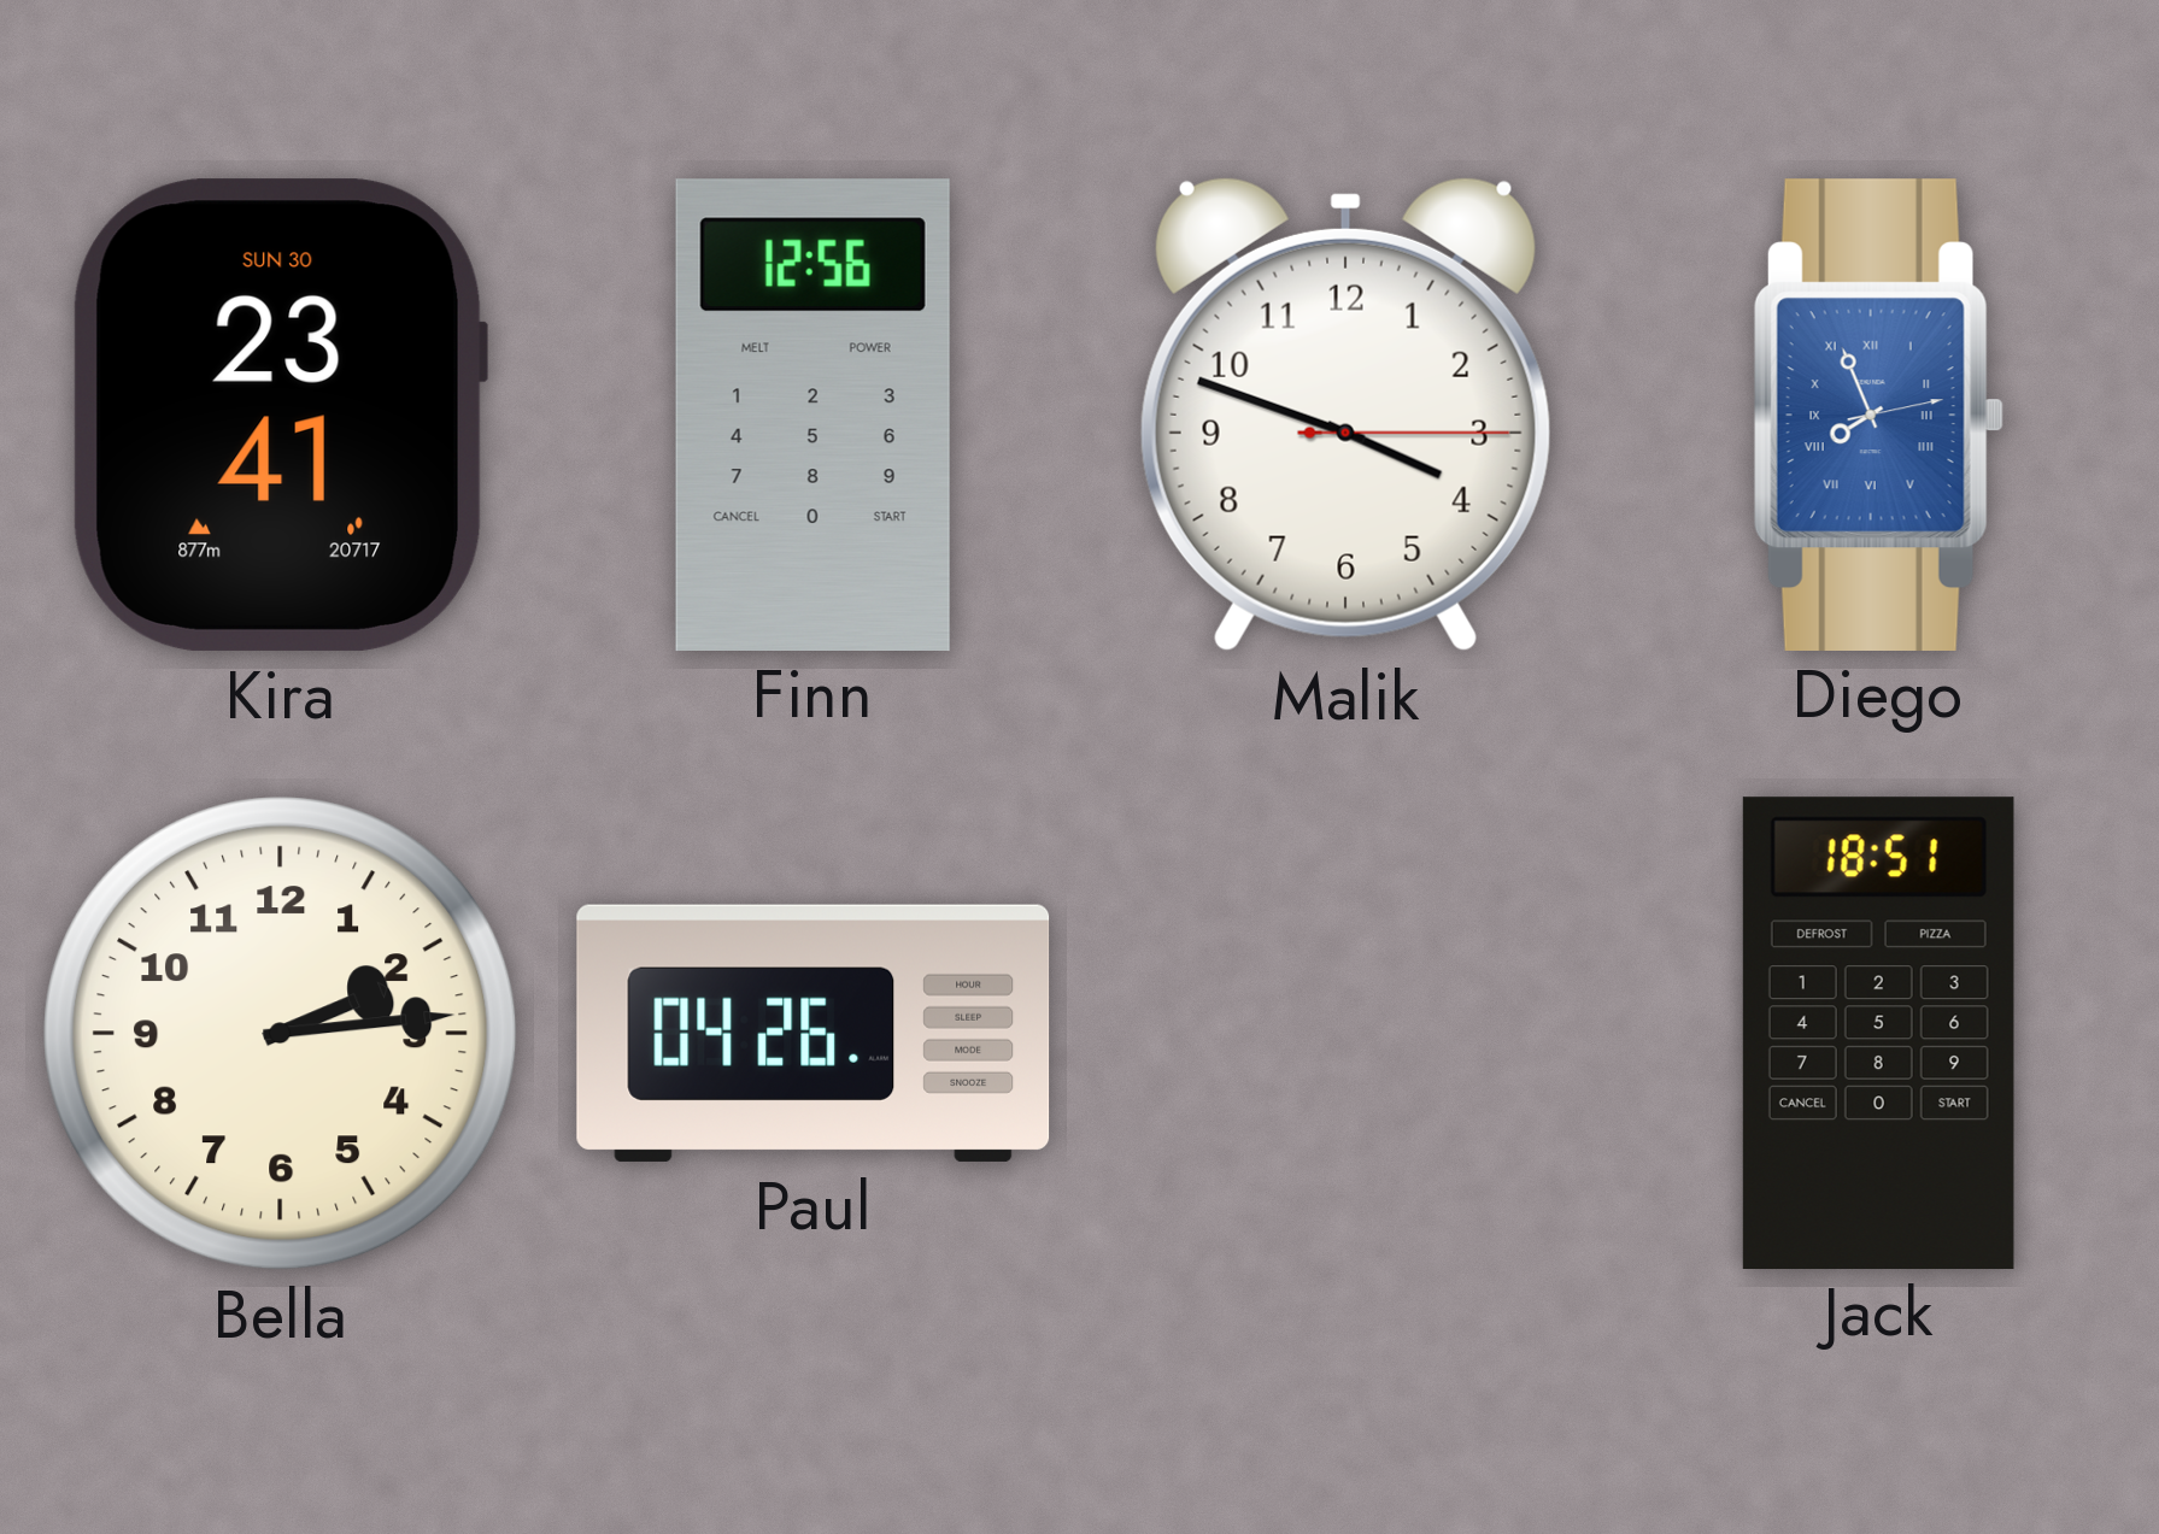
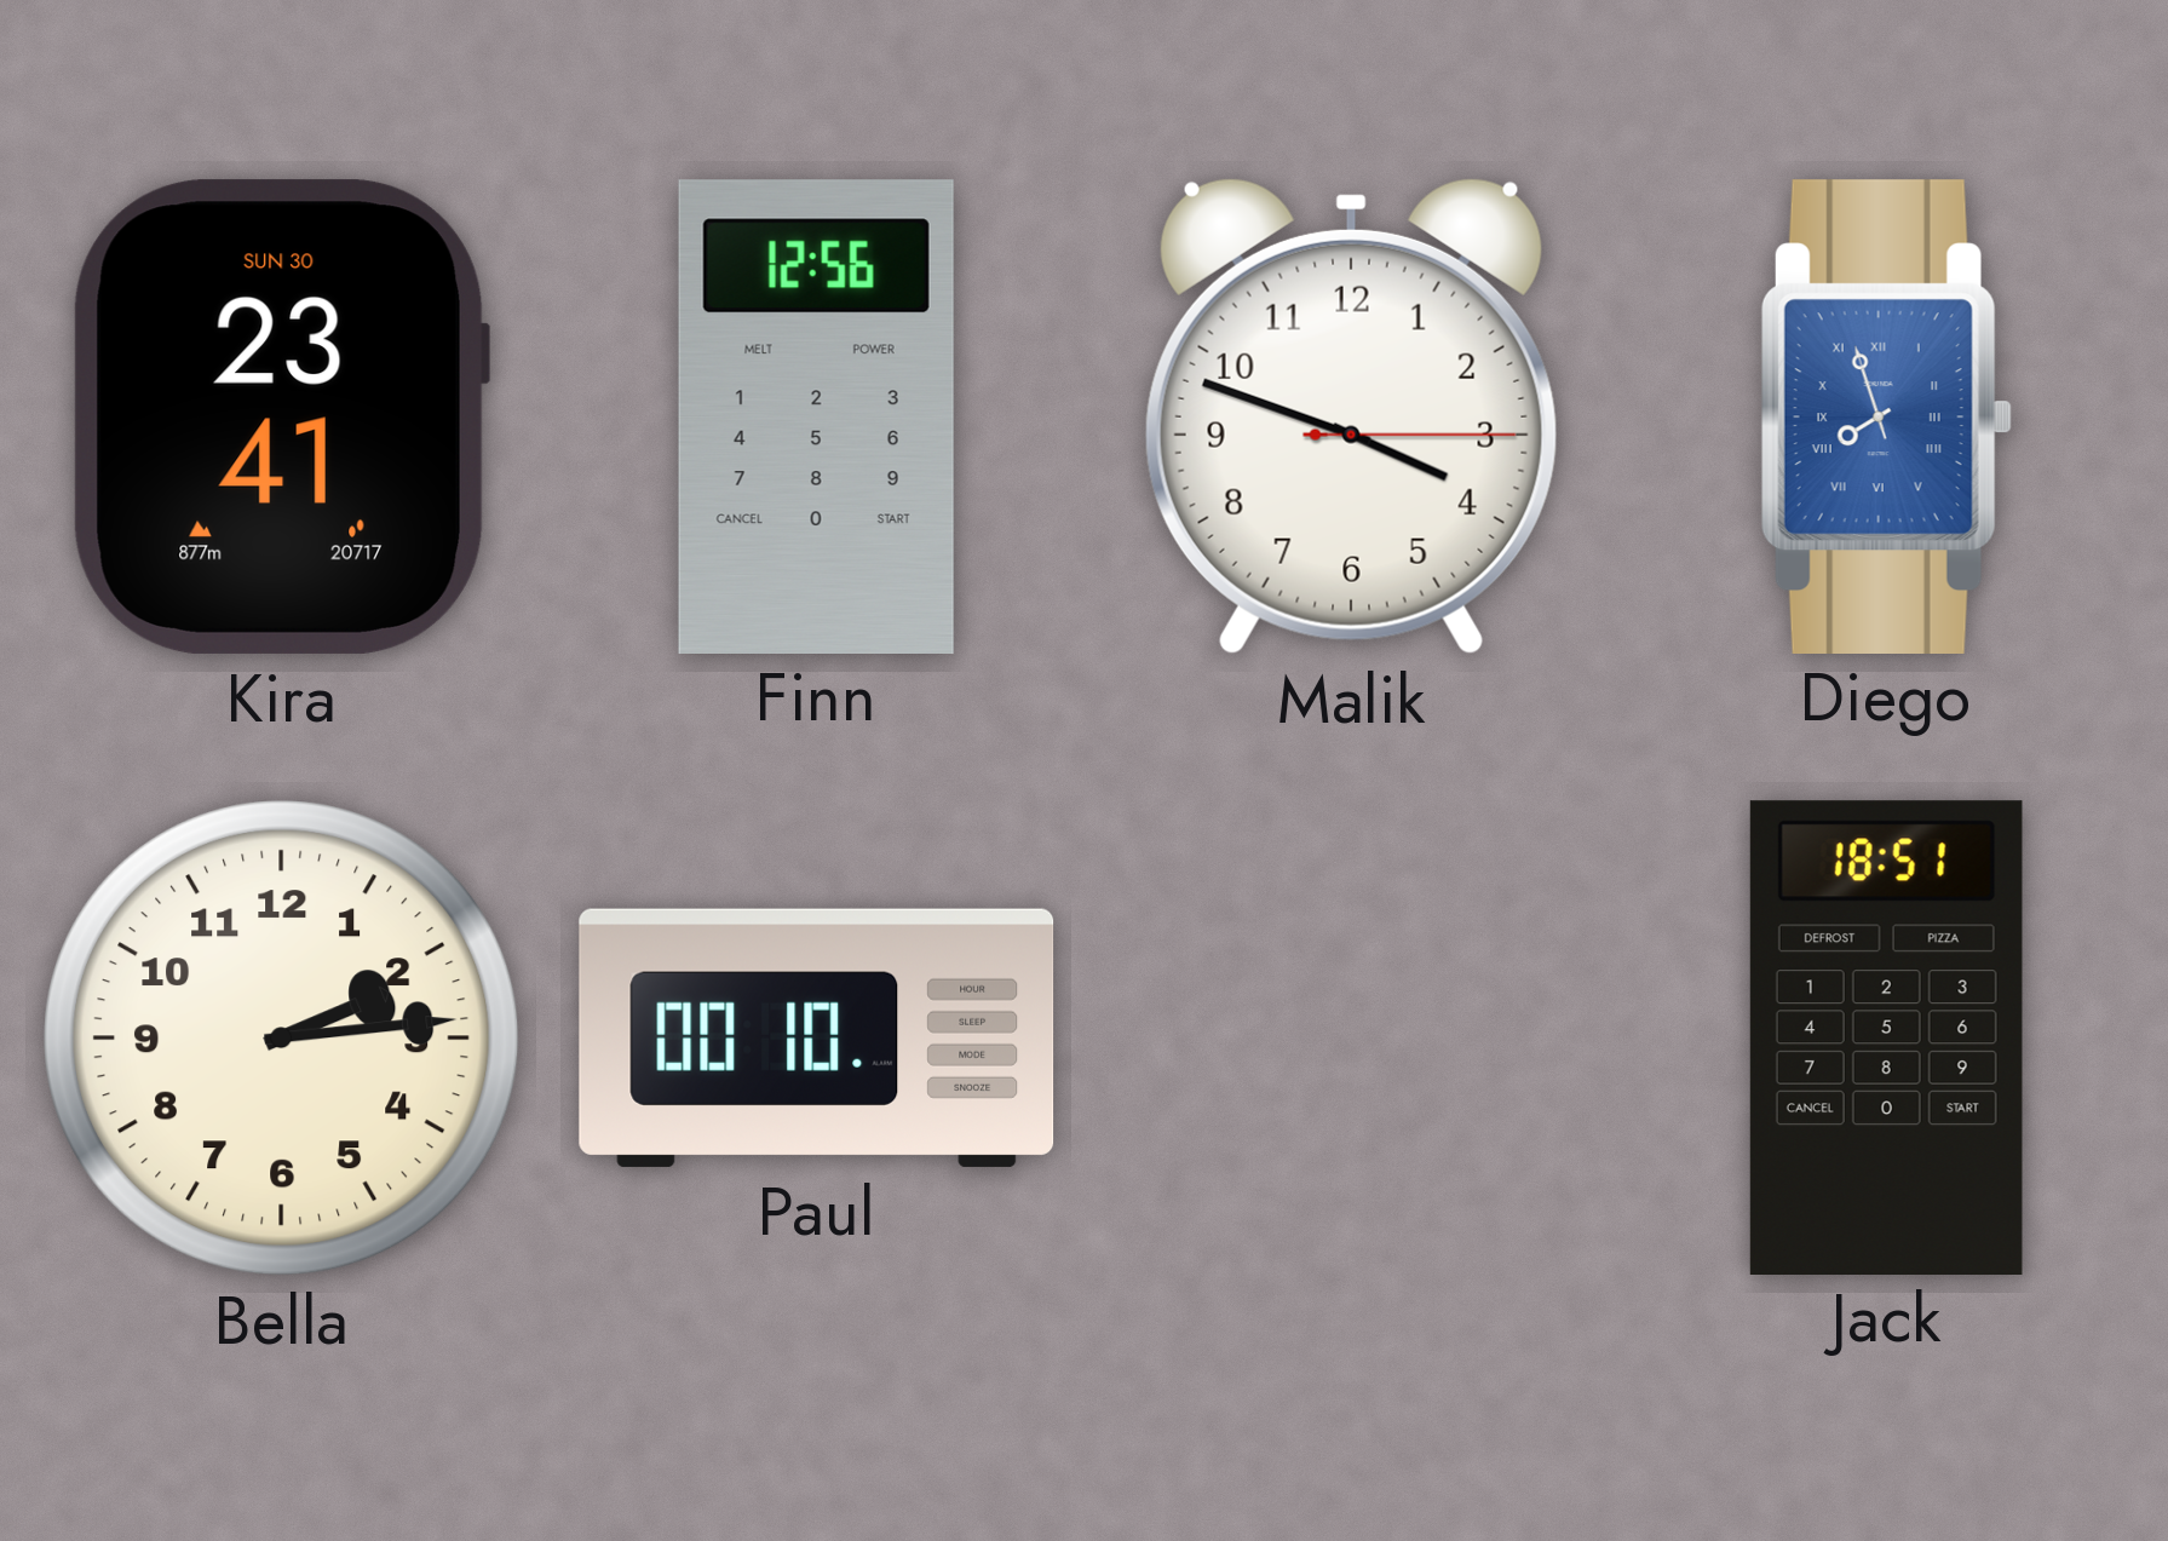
Diego: 7:56:13 -> 7:56:57 (1886, 416)
Paul: 04:26 -> 00:10 (817, 1037)
